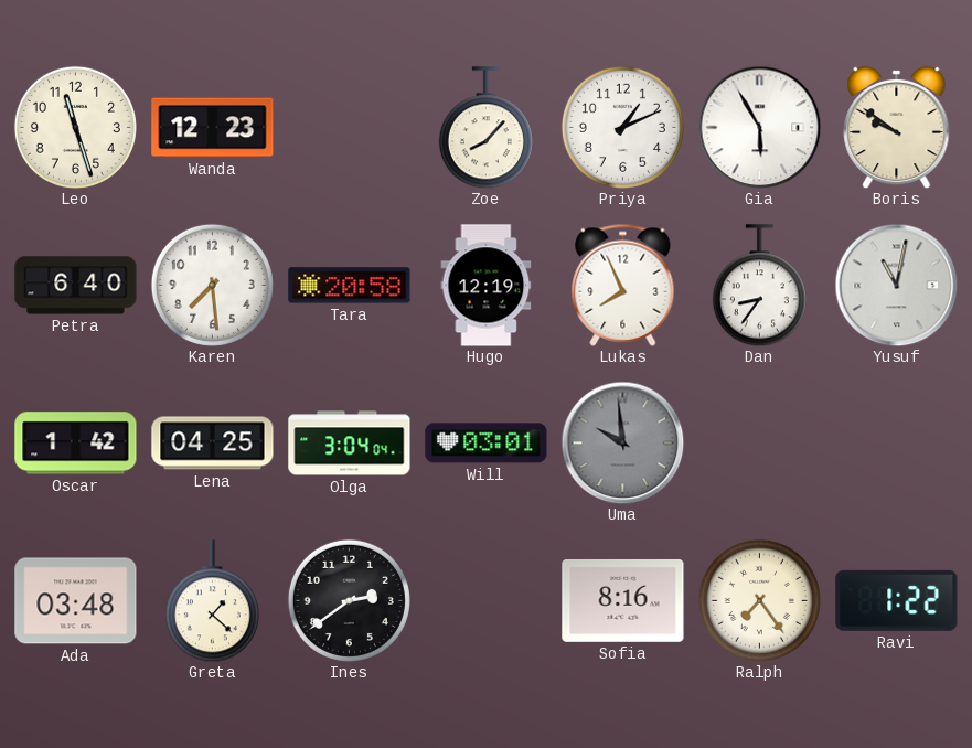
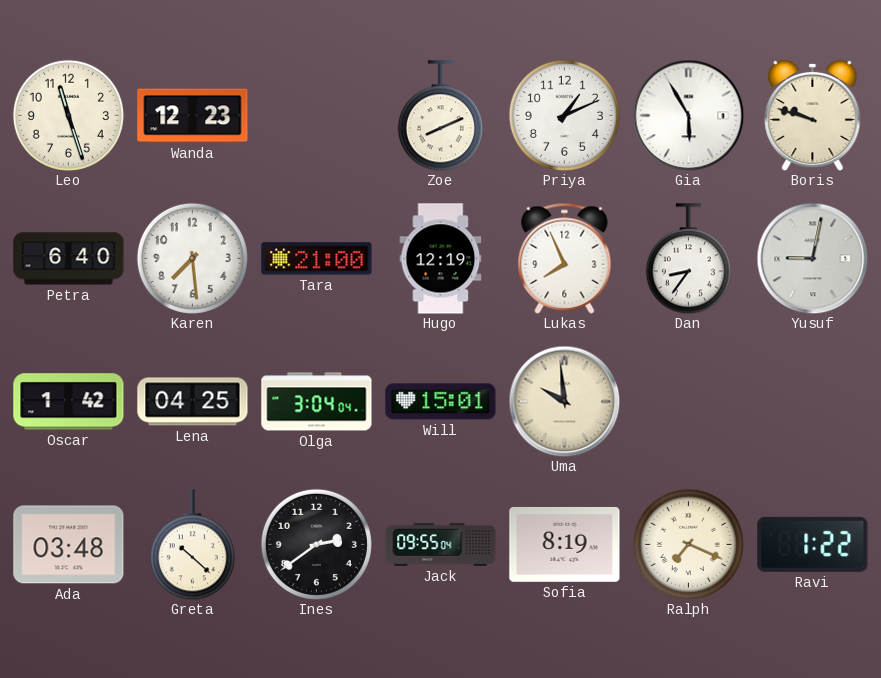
Zoe: 8:07 -> 8:11 (440, 116)
Boris: 9:51 -> 9:48 (813, 115)
Tara: 20:58 -> 21:00 (317, 259)
Yusuf: 11:02 -> 9:02 (812, 258)
Will: 03:01 -> 15:01 (441, 402)
Uma dial: grey -> cream (564, 401)
Greta: 1:22 -> 10:22 (192, 545)
Jack: none -> 09:55 (441, 545)
Sofia: 8:16 -> 8:19 (565, 544)
Ralph: 7:24 -> 7:19 (688, 544)
